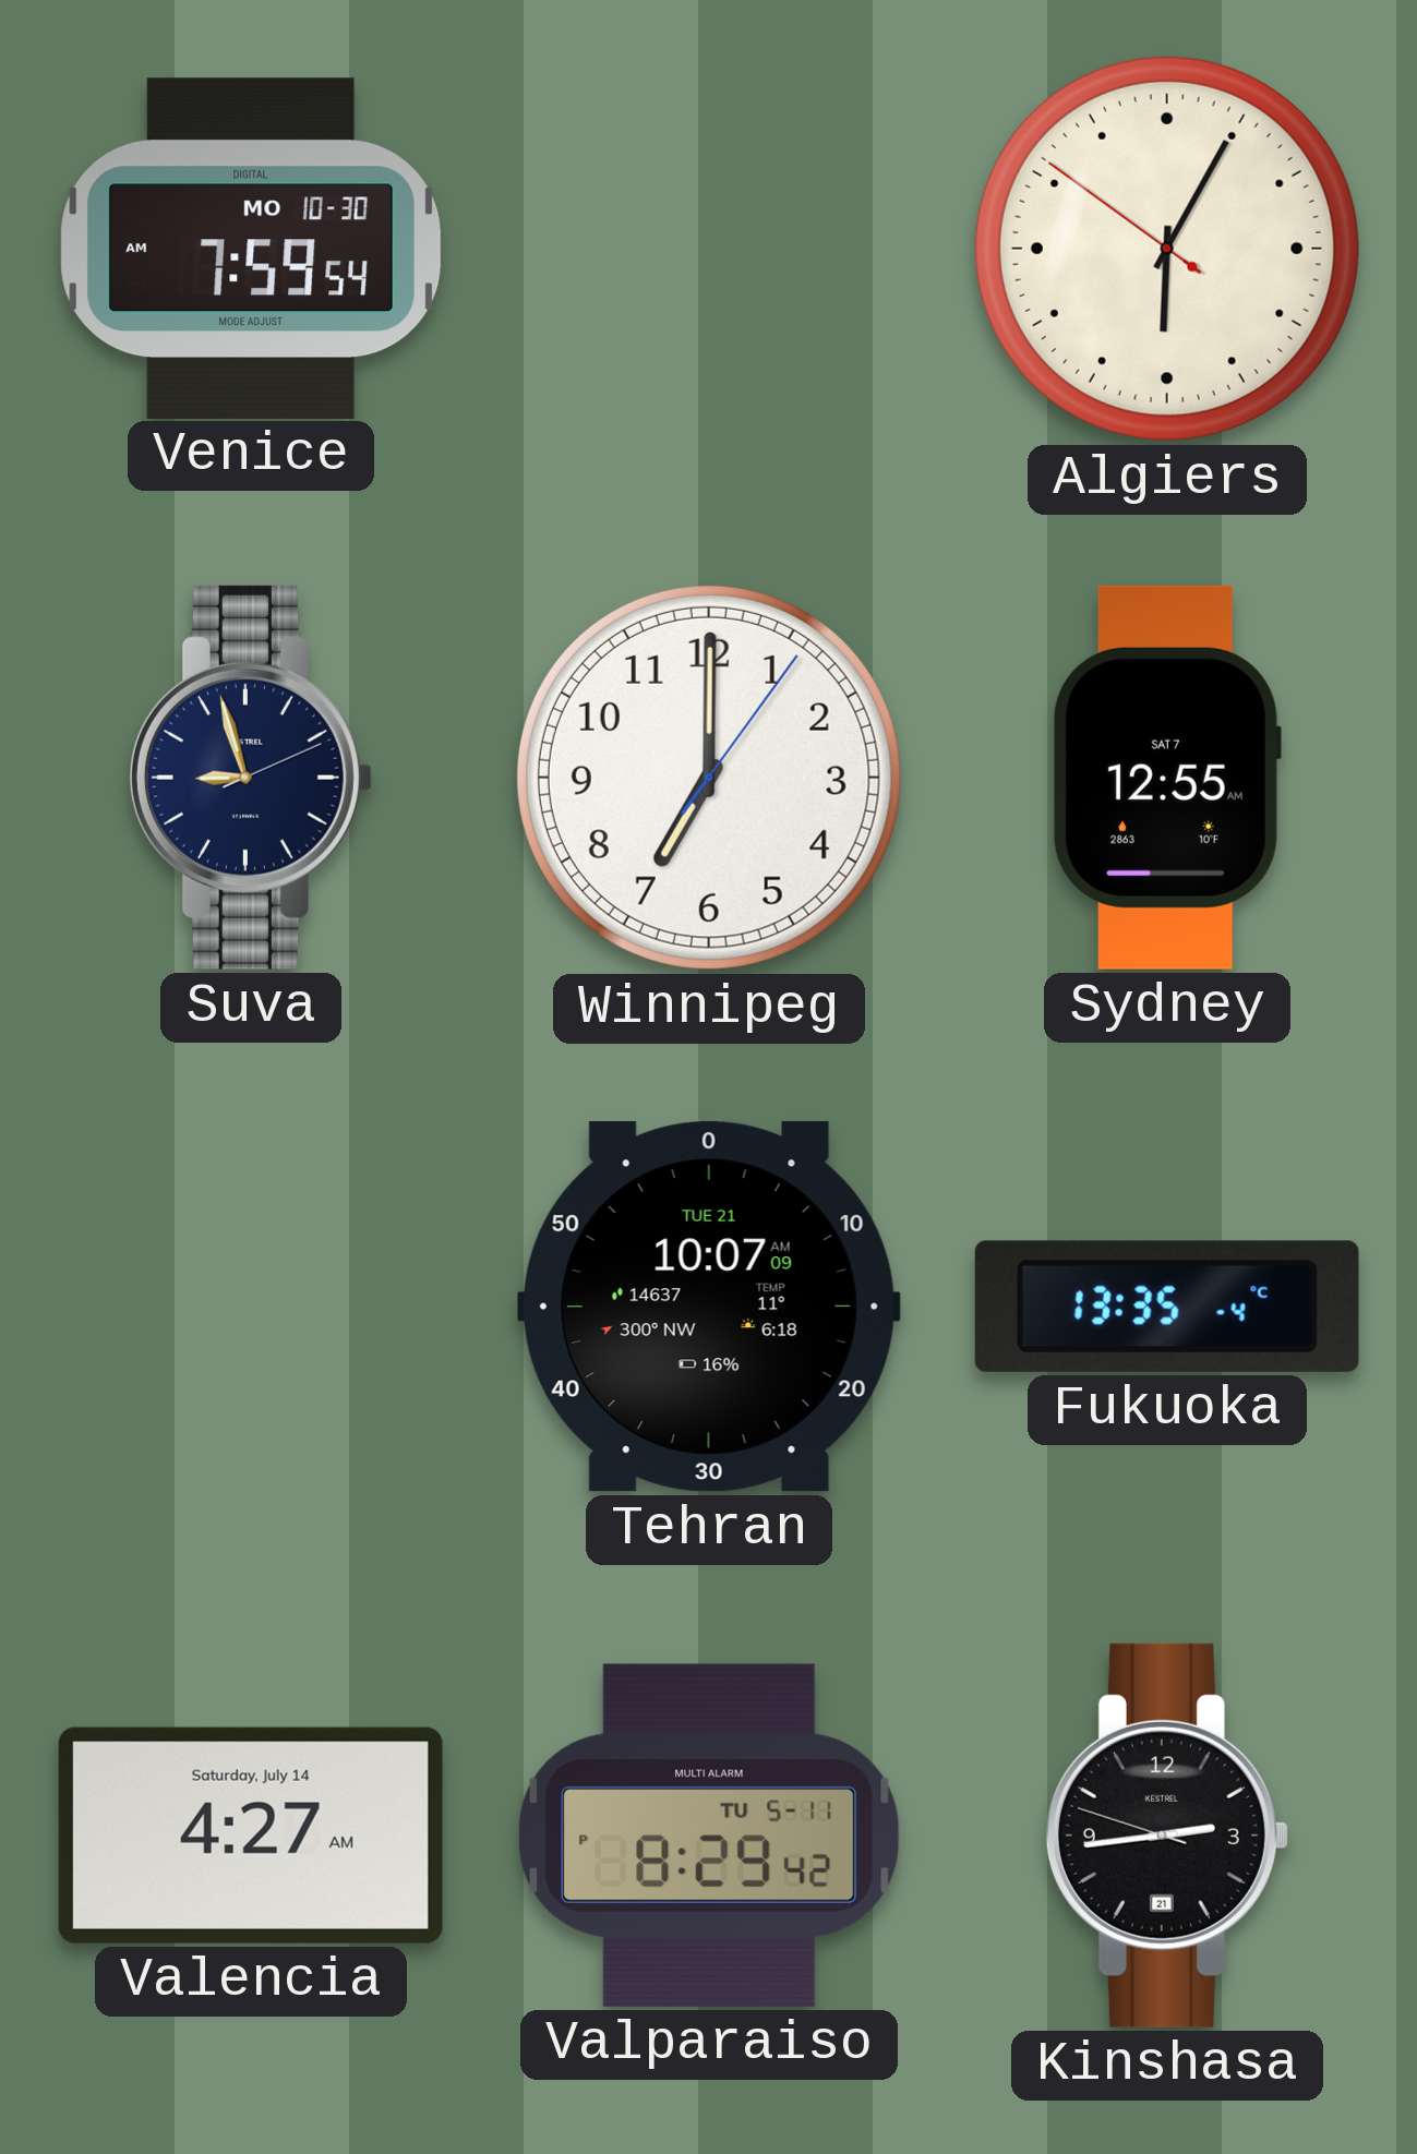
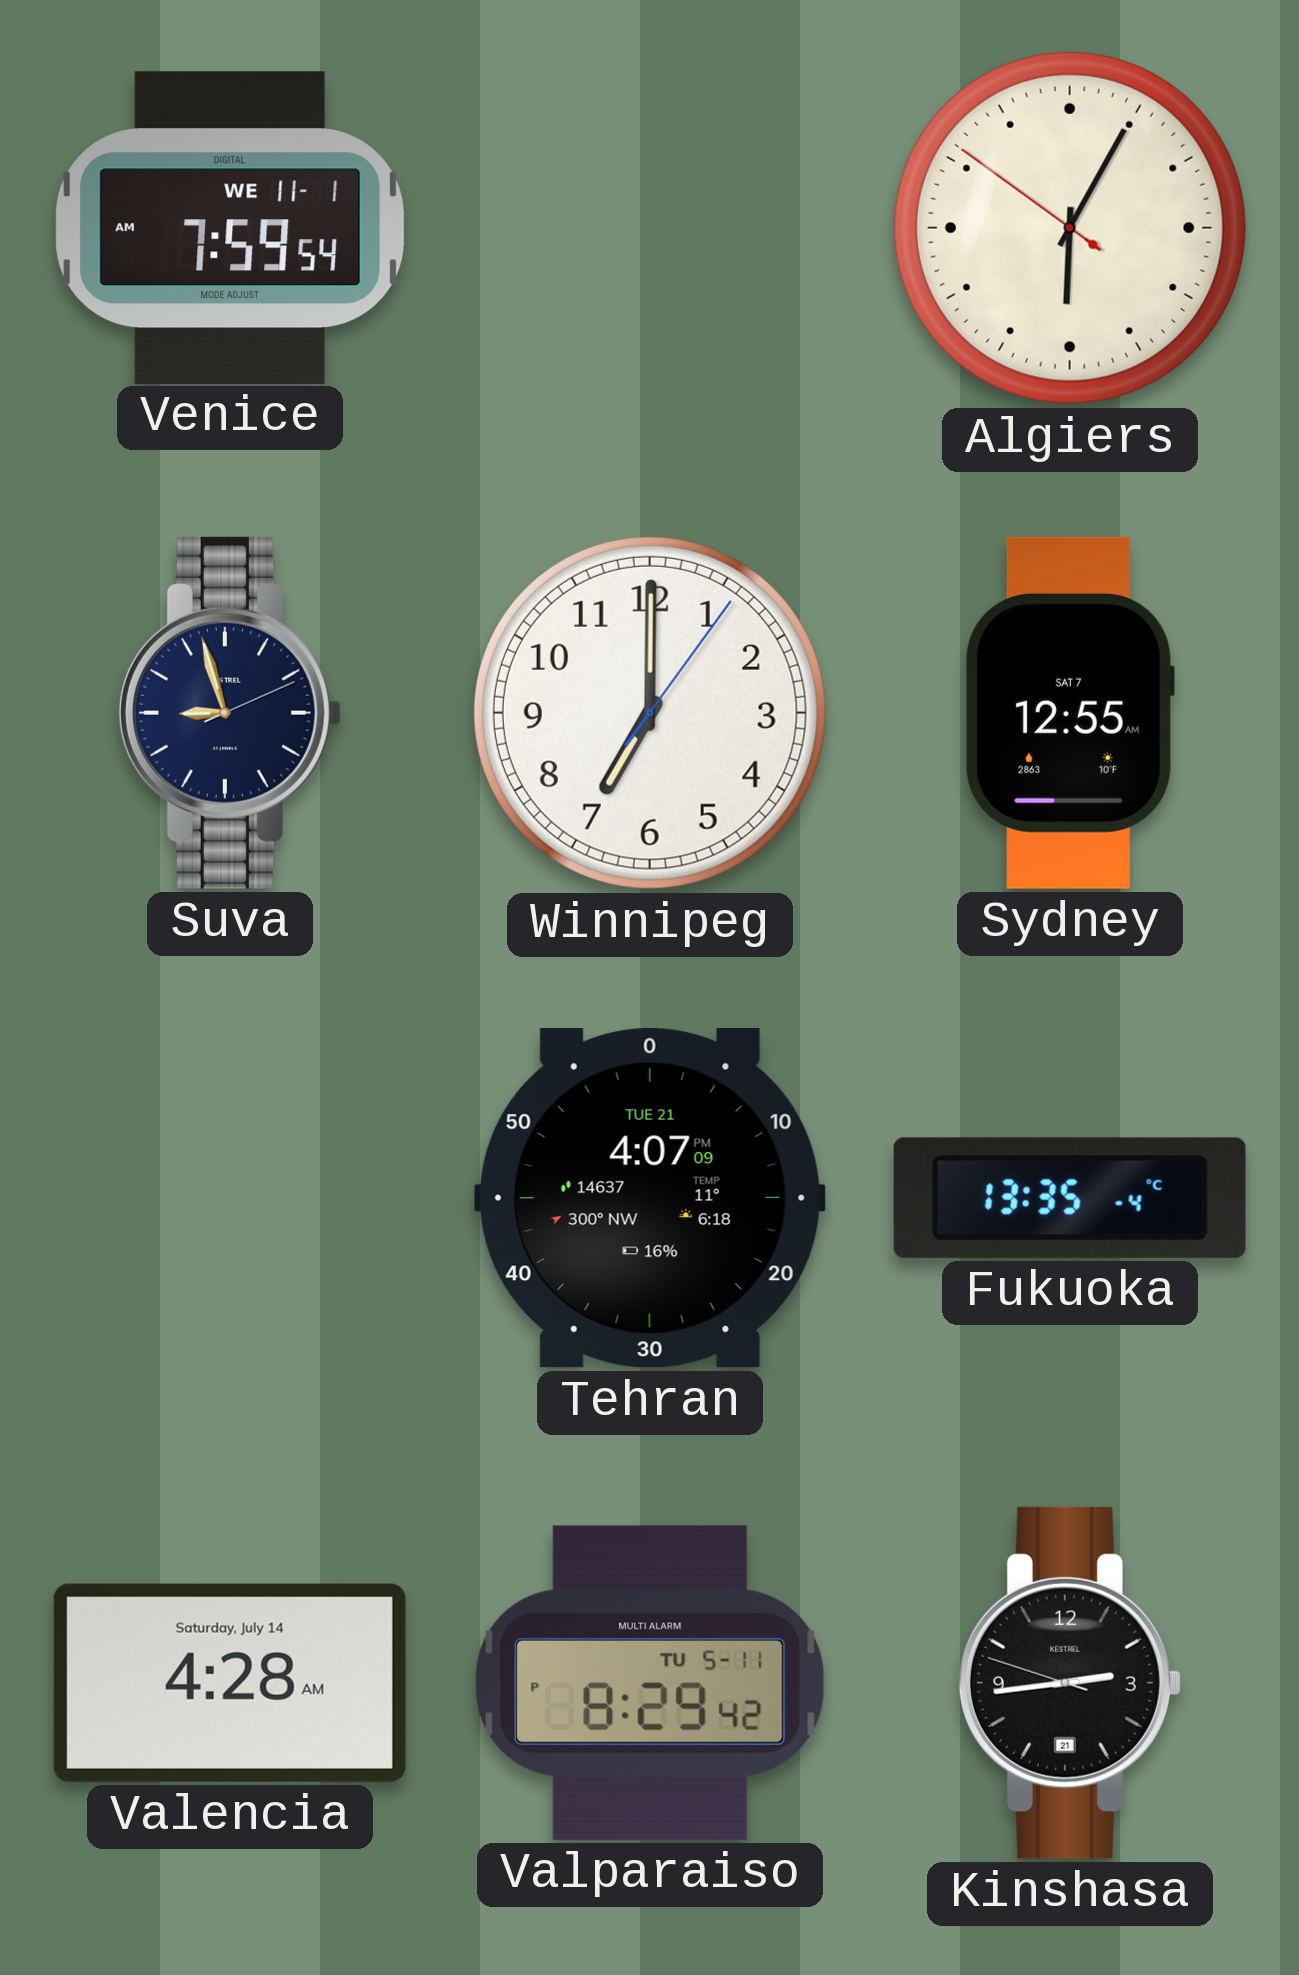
Venice date: MO 10-30 -> WE 11-1 (230, 227)
Tehran: 10:07 -> 4:07 (650, 1198)
Valencia: 4:27 -> 4:28 (230, 1683)
